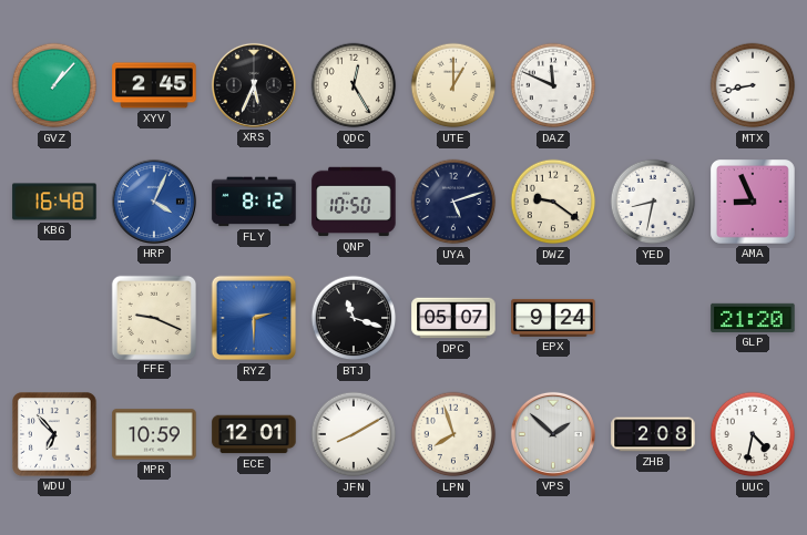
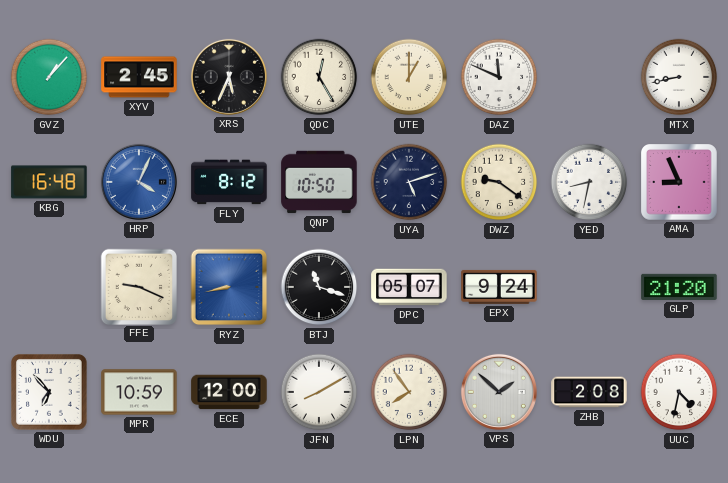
RYZ: 2:30 -> 8:43 (229, 287)
ECE: 12:01 -> 12:00 (229, 392)
LPN: 7:57 -> 7:54 (409, 392)
